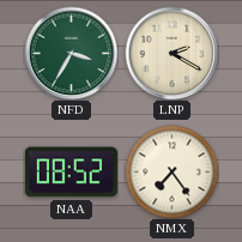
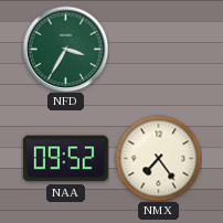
LNP: 2:20 -> none (171, 53)
NAA: 08:52 -> 09:52 (65, 159)
